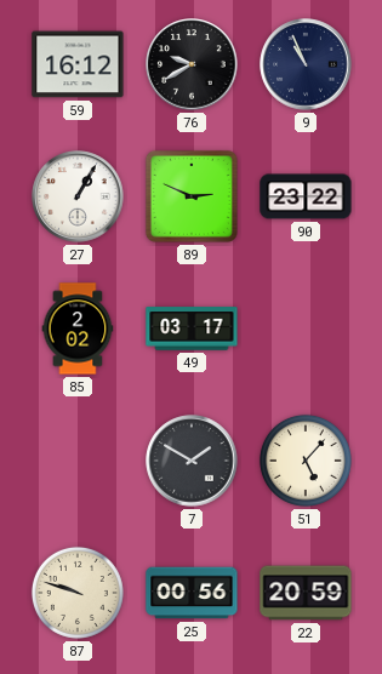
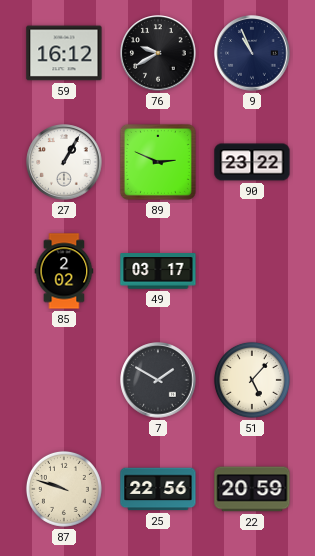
25: 00:56 -> 22:56 (158, 489)
